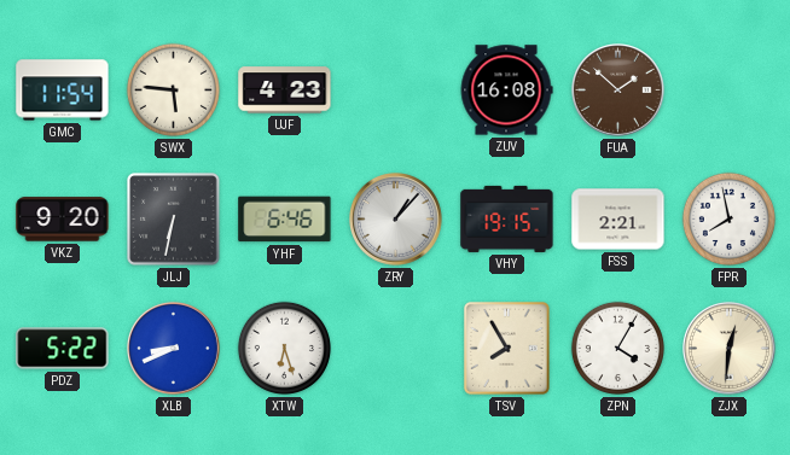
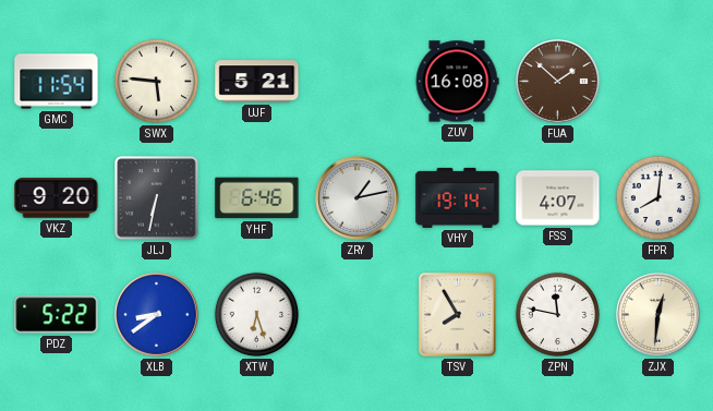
UJF: 4:23 -> 5:21 (257, 82)
ZRY: 1:07 -> 1:13 (358, 198)
VHY: 19:15 -> 19:14 (458, 197)
FSS: 2:21 -> 4:07 (558, 198)
FPR: 7:58 -> 8:01 (657, 197)
XLB: 8:41 -> 8:39 (157, 315)
ZPN: 4:05 -> 11:47 (557, 314)
